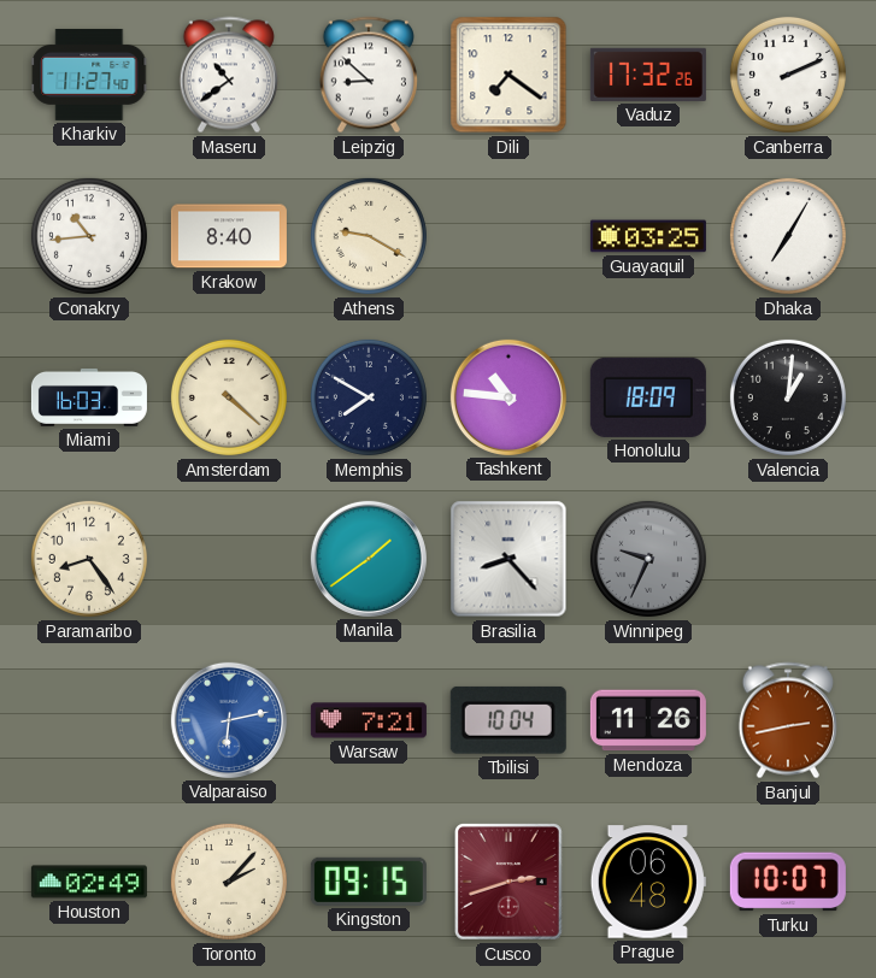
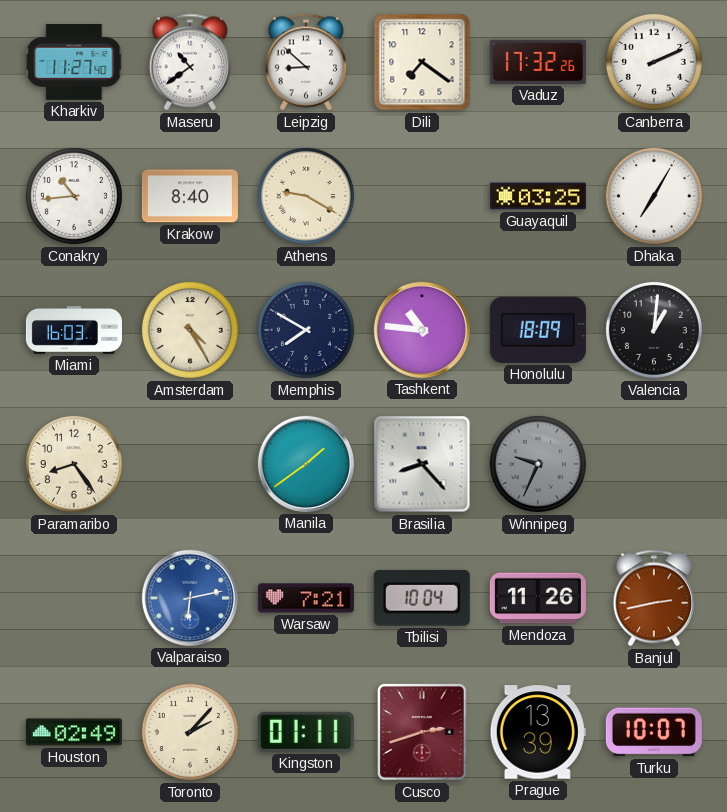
Amsterdam: 4:22 -> 4:25 (190, 330)
Kingston: 09:15 -> 01:11 (306, 732)
Prague: 06:48 -> 13:39 (538, 732)
